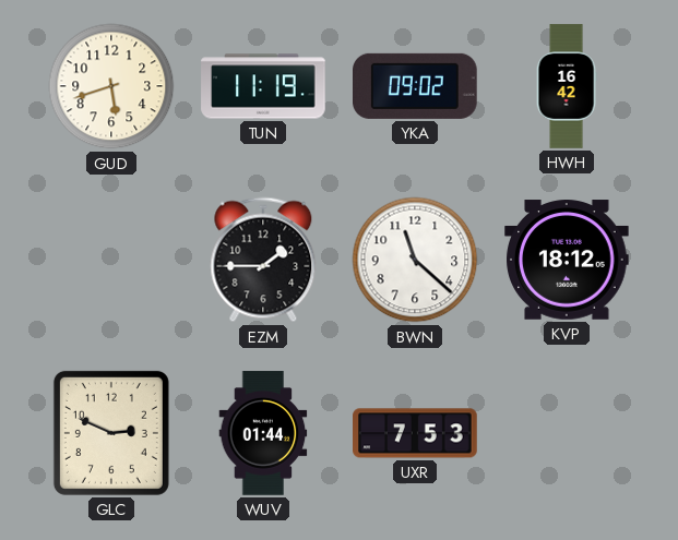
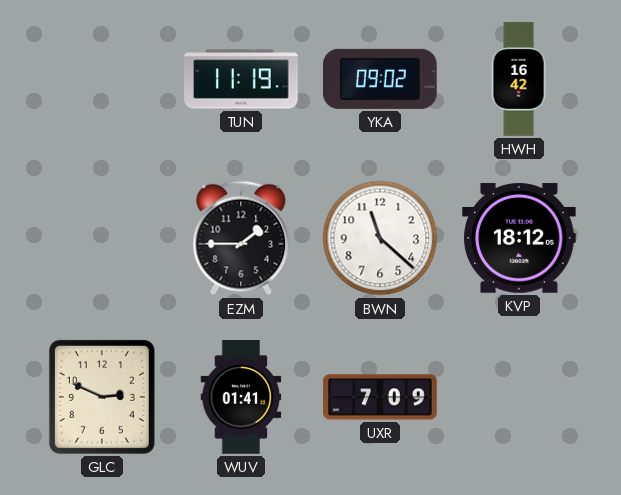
GUD: 5:42 -> none (111, 86)
WUV: 01:44 -> 01:41 (241, 397)
UXR: 7:53 -> 7:09 (380, 397)
